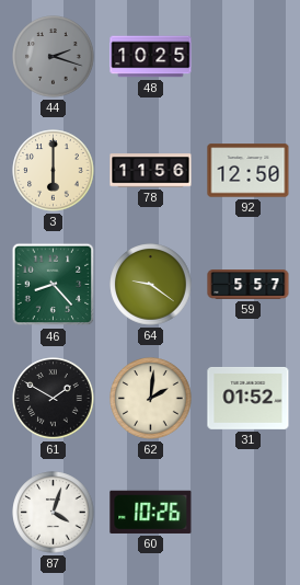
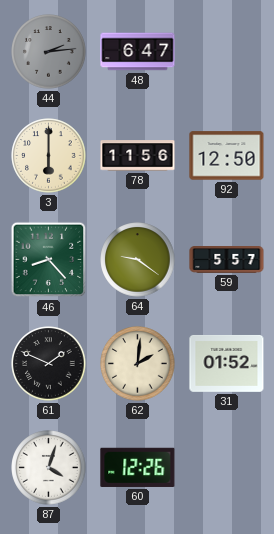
44: 2:18 -> 2:14 (49, 52)
48: 10:25 -> 6:47 (138, 52)
61: 1:50 -> 1:49 (49, 364)
60: 10:26 -> 12:26 (138, 467)
